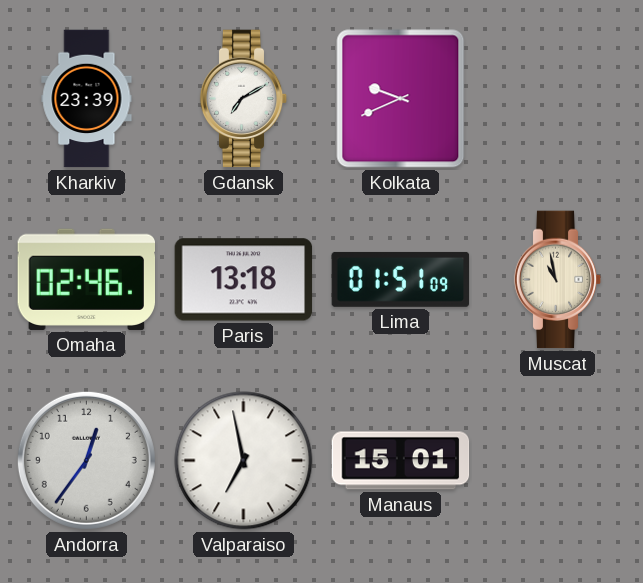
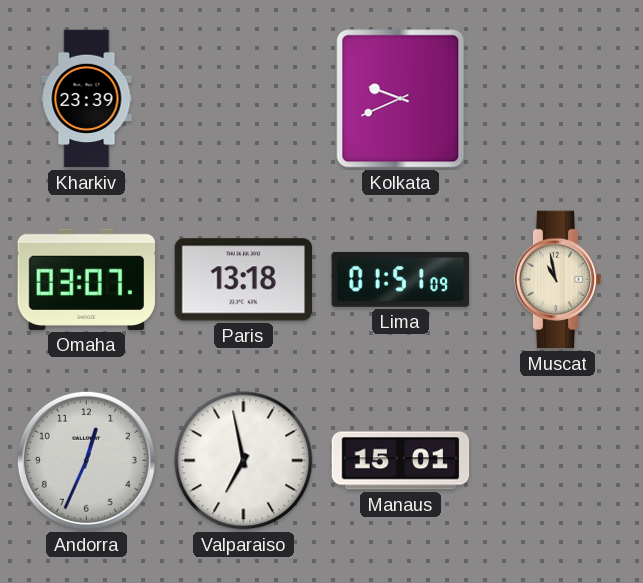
Gdansk: 7:10 -> none (244, 99)
Omaha: 02:46 -> 03:07 (86, 279)
Andorra: 12:36 -> 12:34 (86, 460)
